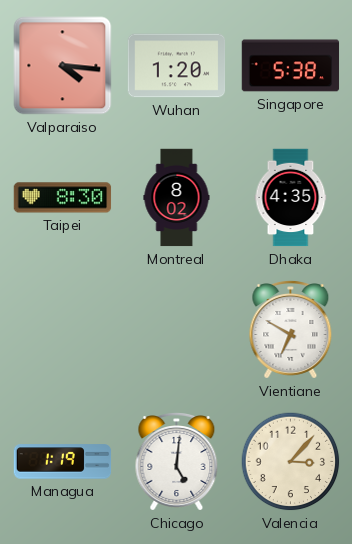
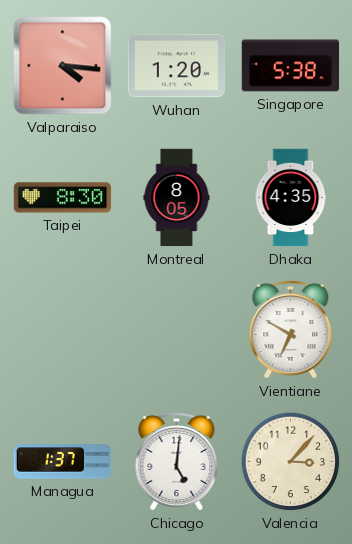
Montreal: 8:02 -> 8:05 (177, 198)
Managua: 1:19 -> 1:37 (63, 462)
